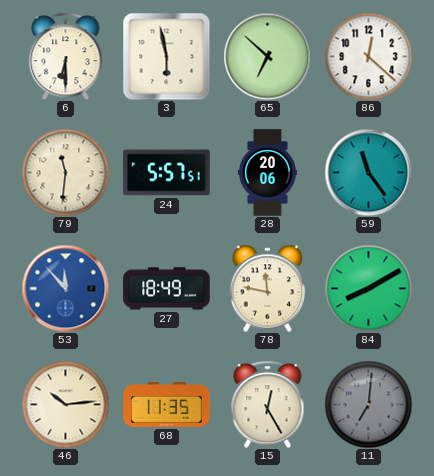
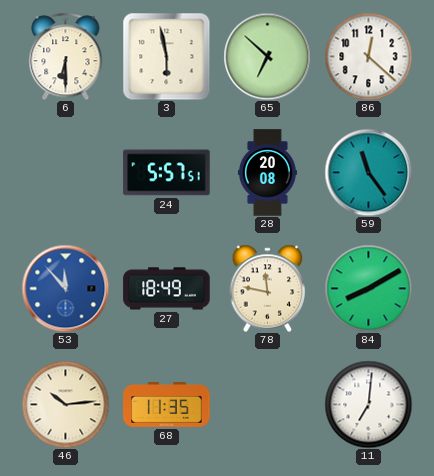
79: 11:31 -> none (65, 172)
28: 20:06 -> 20:08 (267, 173)
15: 12:25 -> none (268, 404)
11 dial: grey -> white (368, 404)
